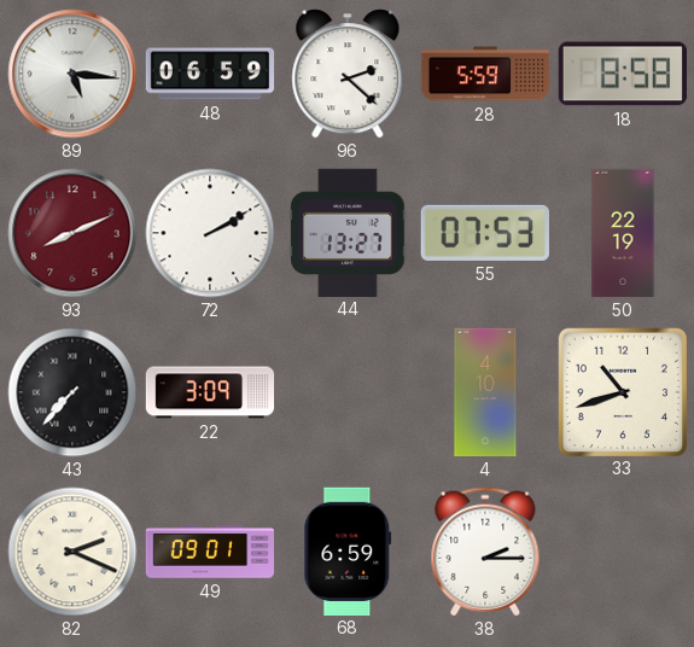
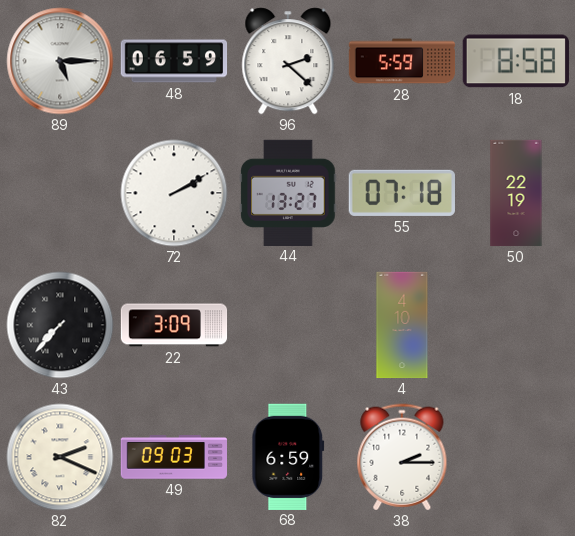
89: 5:16 -> 5:15 (60, 61)
93: 8:11 -> none (72, 233)
55: 07:53 -> 07:18 (402, 193)
33: 10:42 -> none (622, 391)
49: 09:01 -> 09:03 (173, 457)
